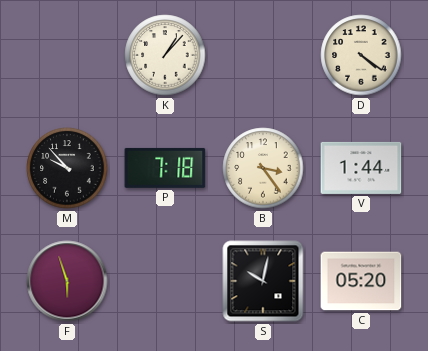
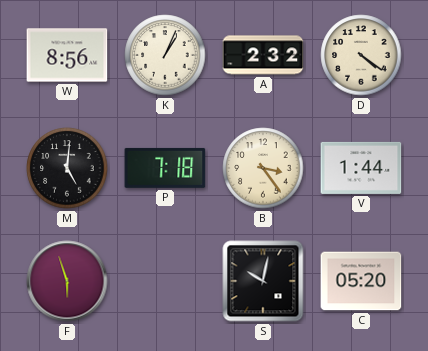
W: none -> 8:56 (67, 55)
K: 1:07 -> 1:04 (165, 55)
A: none -> 2:32 (263, 55)
M: 9:53 -> 5:01 (67, 168)
